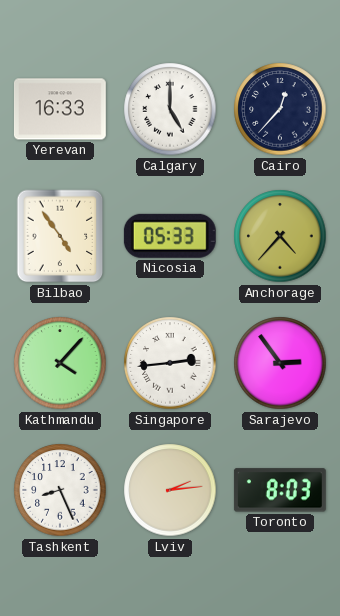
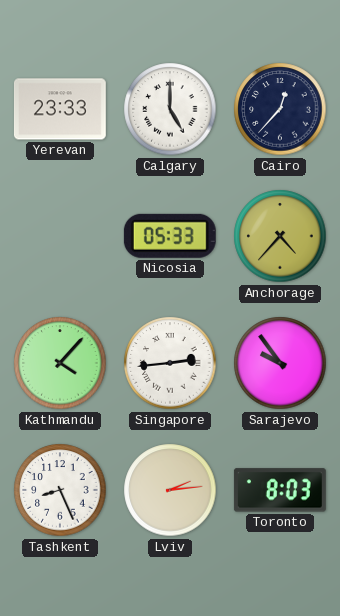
Yerevan: 16:33 -> 23:33 (60, 109)
Bilbao: 4:54 -> none (60, 236)
Sarajevo: 2:54 -> 9:54 (280, 363)
